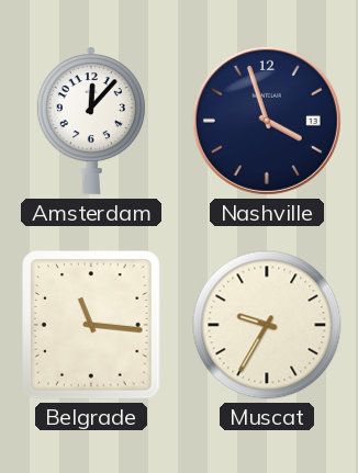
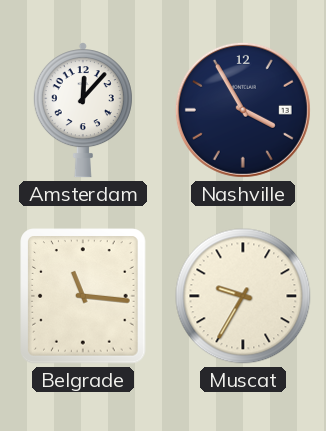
Nashville: 3:57 -> 3:55 (243, 110)
